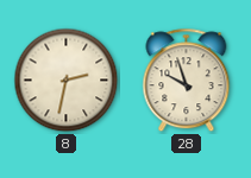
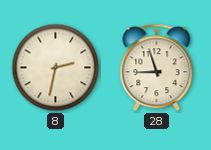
28: 9:57 -> 8:57 (157, 68)
